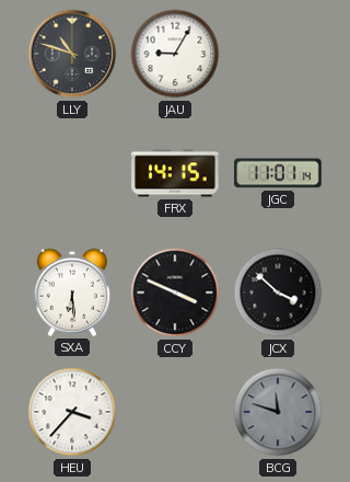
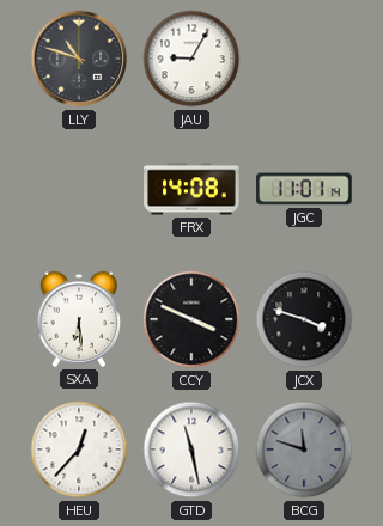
FRX: 14:15 -> 14:08 (191, 189)
JCX: 3:52 -> 3:48 (304, 319)
HEU: 3:37 -> 12:37 (79, 449)
GTD: none -> 11:28 (191, 449)
